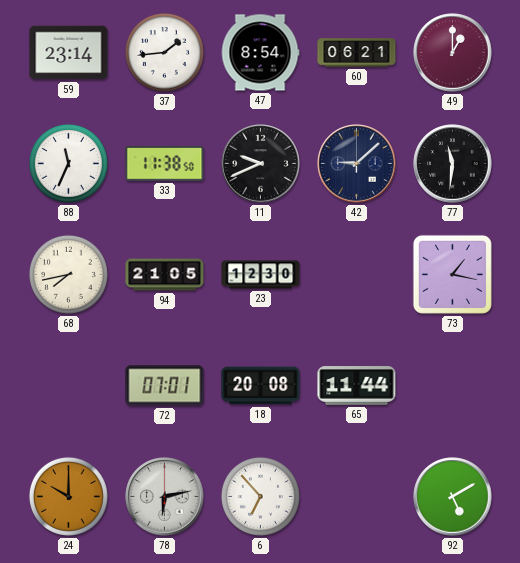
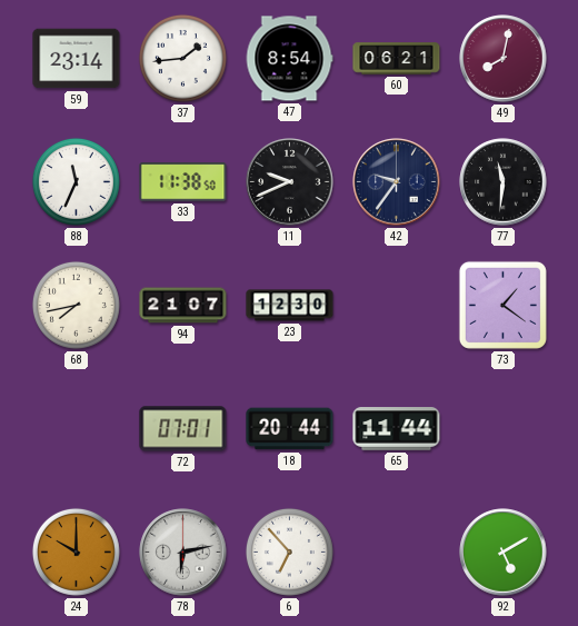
49: 1:00 -> 8:02 (504, 59)
42: 9:08 -> 9:36 (397, 182)
94: 21:05 -> 21:07 (183, 306)
73: 1:17 -> 1:21 (502, 305)
18: 20:08 -> 20:44 (290, 429)
